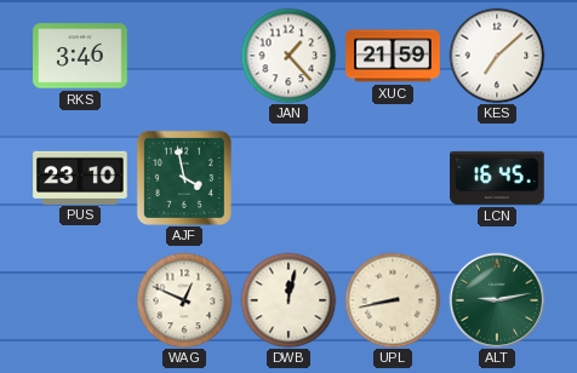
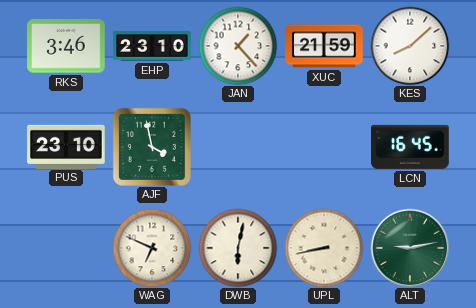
EHP: none -> 23:10 (152, 46)
KES: 7:08 -> 8:08 (410, 46)
WAG: 12:49 -> 6:49 (152, 248)
DWB: 12:02 -> 6:02 (238, 248)
